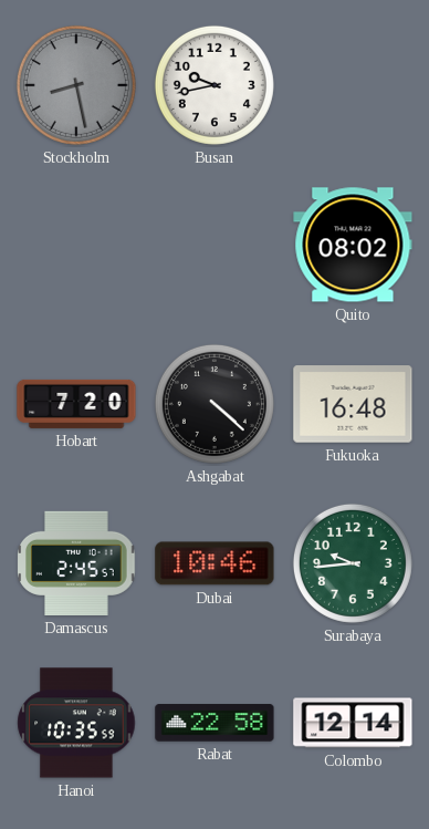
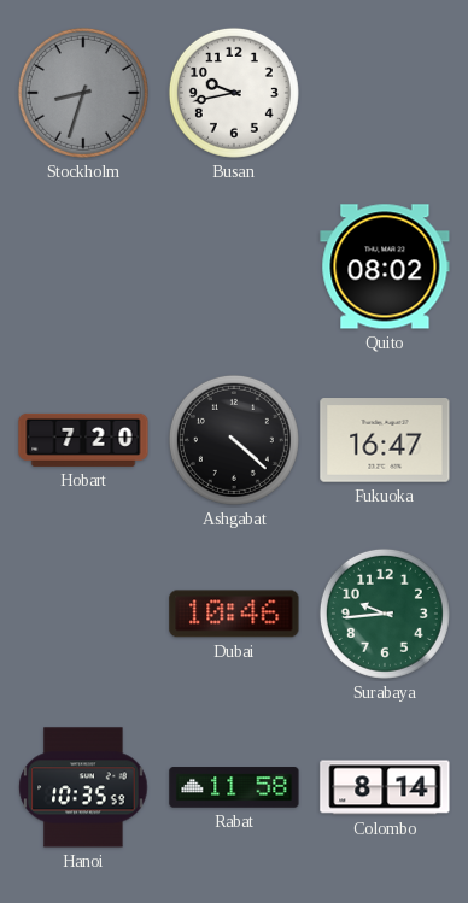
Stockholm: 8:28 -> 8:33 (83, 93)
Fukuoka: 16:48 -> 16:47 (385, 440)
Damascus: 2:45 -> none (76, 563)
Rabat: 22:58 -> 11:58 (234, 787)
Colombo: 12:14 -> 8:14 (385, 787)
